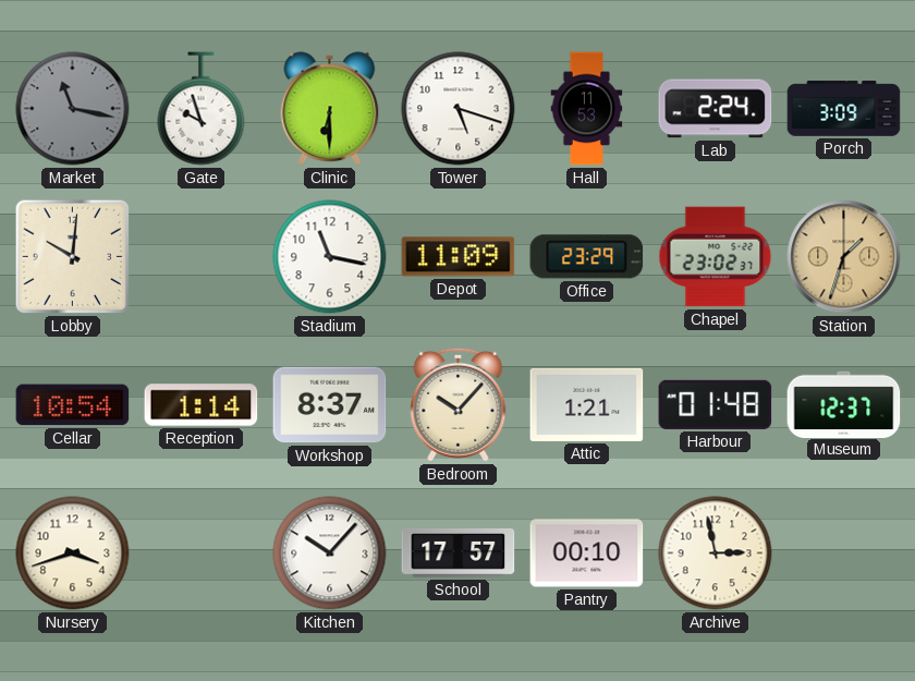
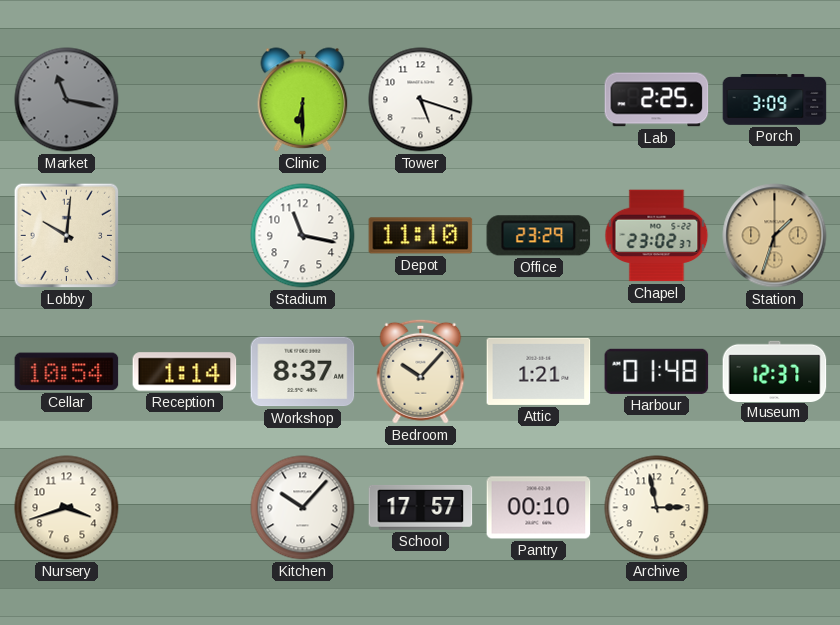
Gate: 9:57 -> none (202, 109)
Hall: 11:53 -> none (587, 109)
Lab: 2:24 -> 2:25 (657, 100)
Depot: 11:09 -> 11:10 (421, 236)
